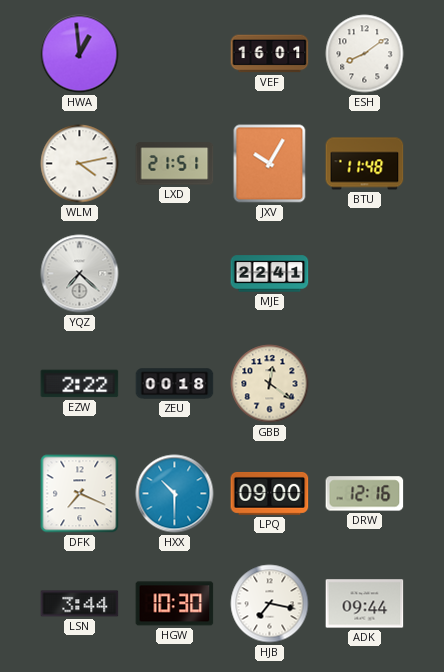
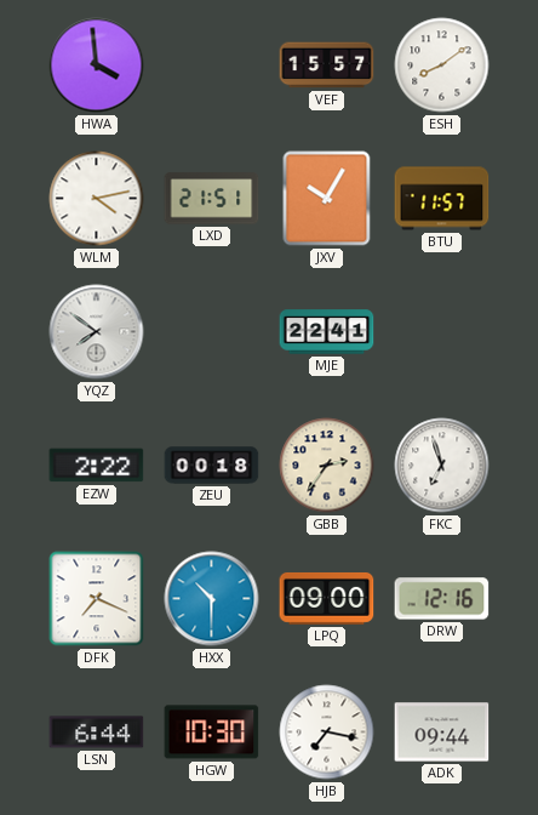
HWA: 12:59 -> 3:59 (97, 65)
VEF: 16:01 -> 15:57 (327, 65)
BTU: 11:48 -> 11:57 (442, 199)
YQZ: 7:22 -> 7:51 (97, 332)
GBB: 12:21 -> 2:36 (327, 466)
FKC: none -> 6:57 (442, 466)
LSN: 3:44 -> 6:44 (97, 733)
